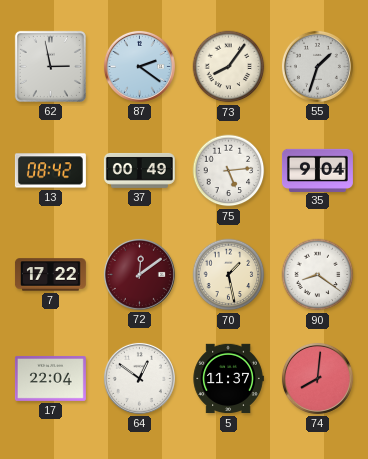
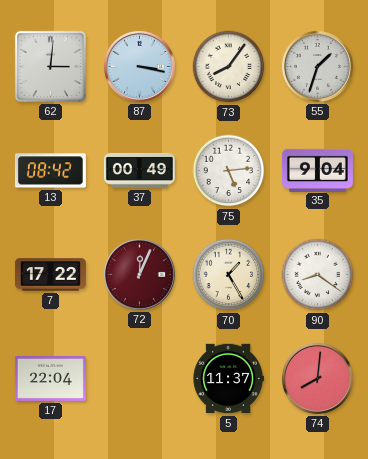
62: 2:58 -> 3:01 (50, 66)
87: 2:21 -> 3:17 (139, 66)
72: 12:09 -> 12:04 (139, 274)
70: 1:28 -> 1:25 (229, 275)
64: 12:51 -> none (139, 378)
